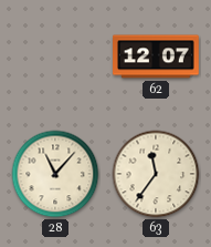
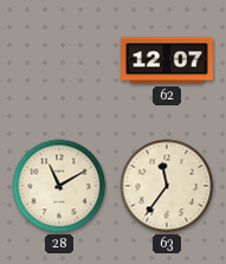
28: 11:07 -> 11:10 (59, 186)
